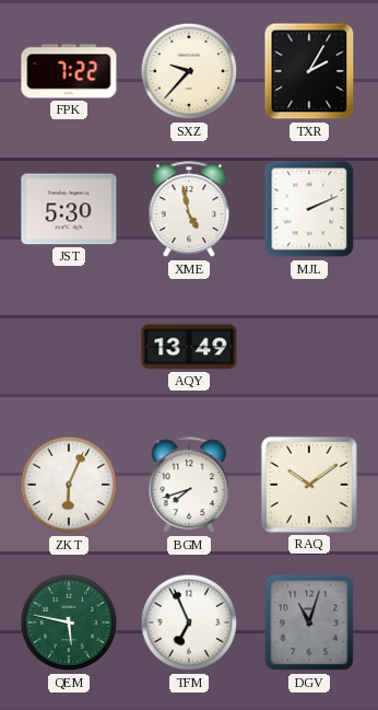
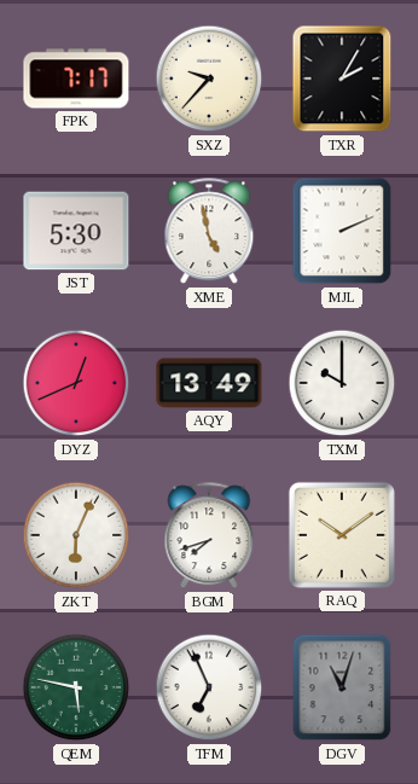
FPK: 7:22 -> 7:17 (76, 79)
DYZ: none -> 12:41 (76, 383)
TXM: none -> 10:00 (342, 383)
